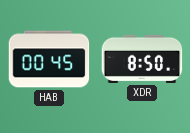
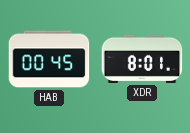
XDR: 8:50 -> 8:01 (142, 59)
